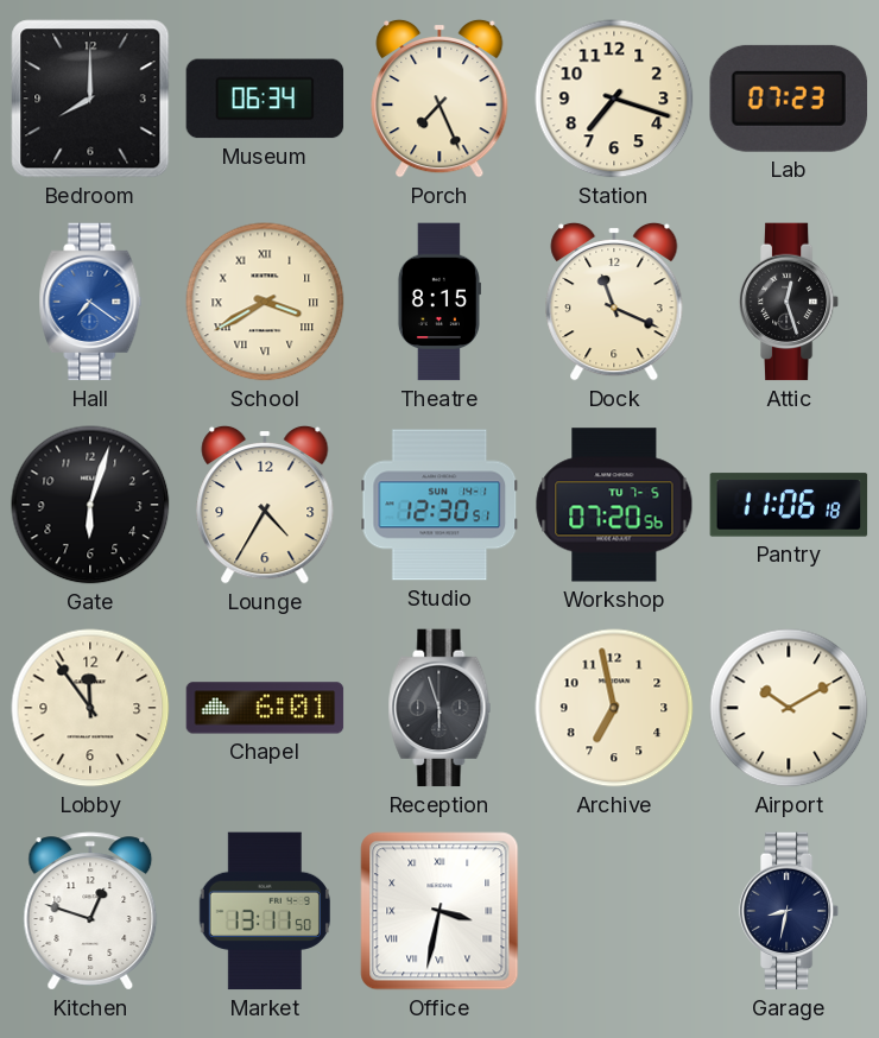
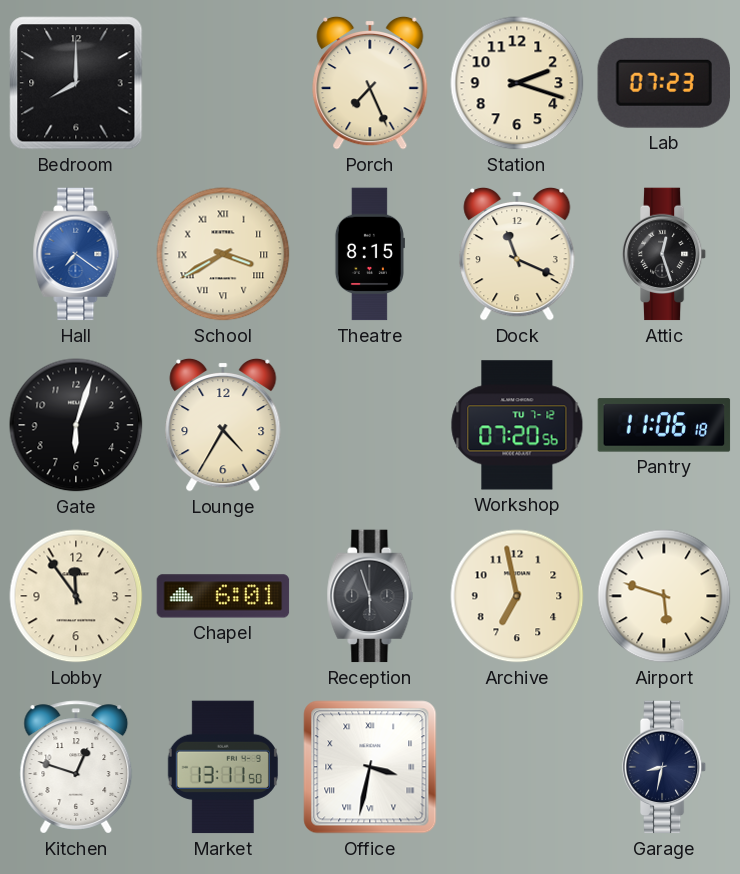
Museum: 06:34 -> none (265, 99)
Station: 7:18 -> 2:18 (517, 83)
Studio: 12:30 -> none (439, 505)
Workshop date: TU 7-5 -> TU 7-12 (517, 425)
Airport: 10:10 -> 5:48 (664, 596)
